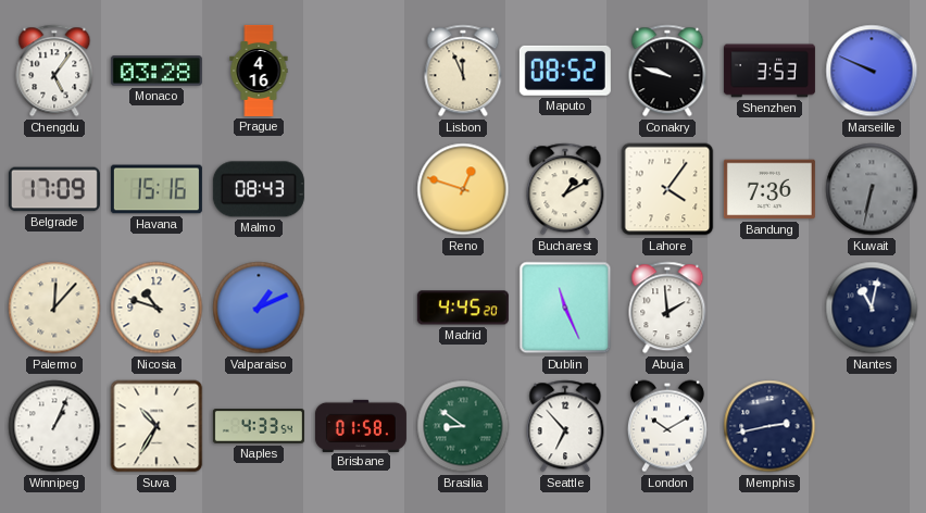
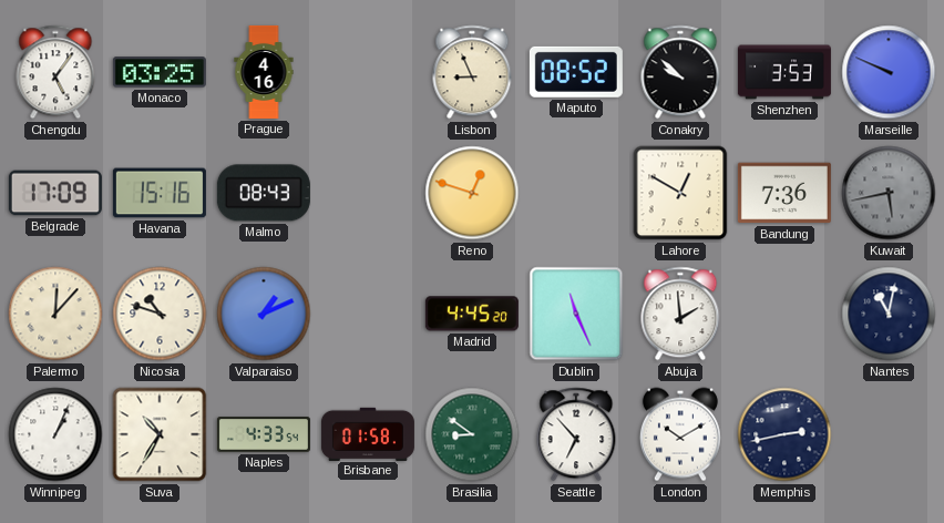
Monaco: 03:28 -> 03:25 (160, 72)
Lisbon: 11:56 -> 8:56 (472, 72)
Conakry: 9:48 -> 9:52 (680, 72)
Bucharest: 1:10 -> none (565, 189)
Lahore: 4:06 -> 12:50 (680, 193)
Kuwait: 6:32 -> 5:43 (889, 193)
